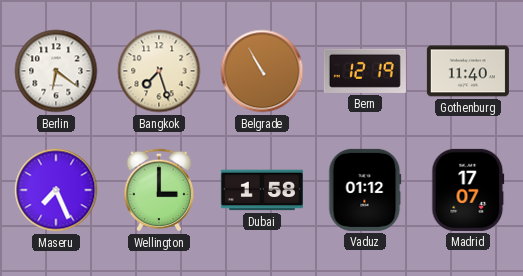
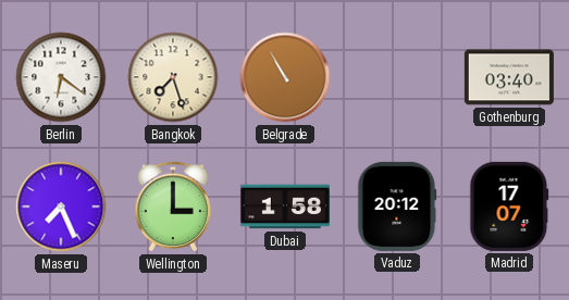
Bern: 12:19 -> none (365, 71)
Gothenburg: 11:40 -> 03:40 (509, 77)
Vaduz: 01:12 -> 20:12 (397, 207)
